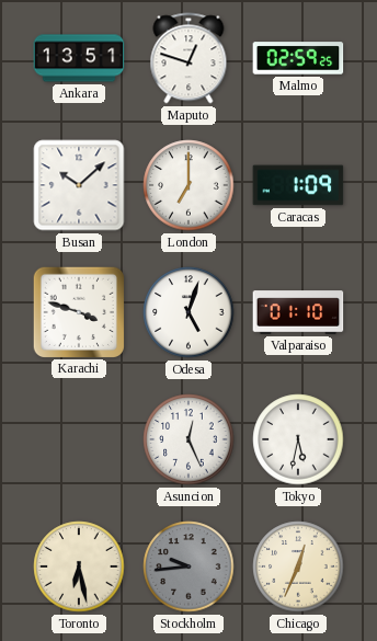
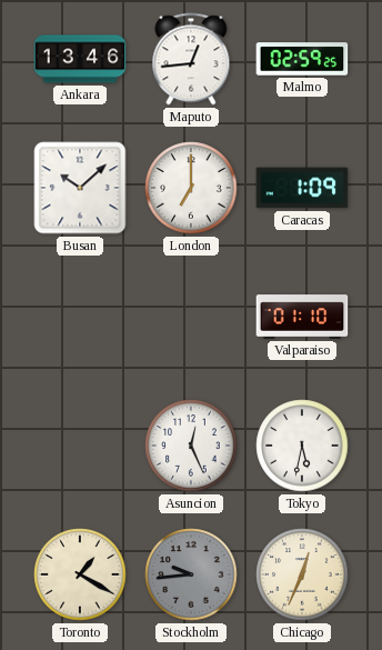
Ankara: 13:51 -> 13:46 (80, 59)
Maputo: 12:48 -> 12:44 (191, 59)
Karachi: 3:48 -> none (78, 311)
Odesa: 5:03 -> none (188, 312)
Toronto: 6:28 -> 1:20 (80, 574)
